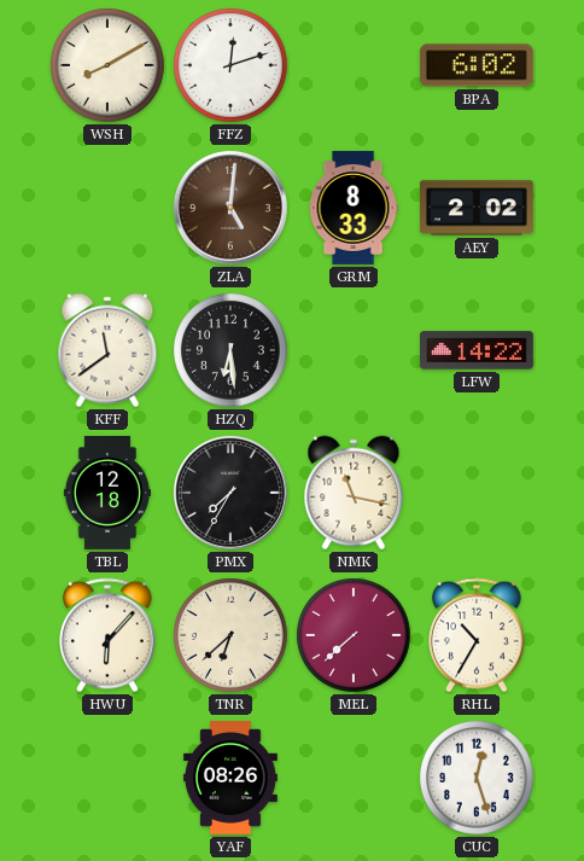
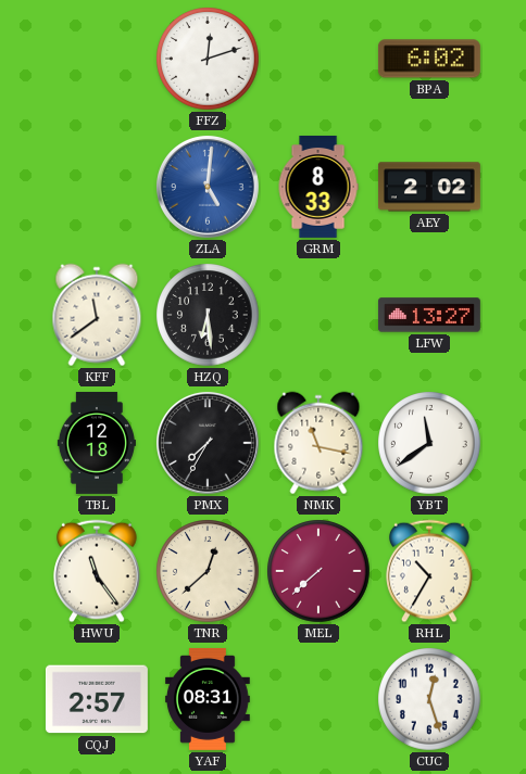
WSH: 8:10 -> none (107, 65)
ZLA dial: brown -> blue (208, 187)
LFW: 14:22 -> 13:27 (429, 315)
YBT: none -> 11:39 (429, 443)
HWU: 6:07 -> 11:24 (97, 571)
TNR: 6:38 -> 12:38 (208, 571)
CQJ: none -> 2:57 (97, 699)
YAF: 08:26 -> 08:31 (208, 699)
